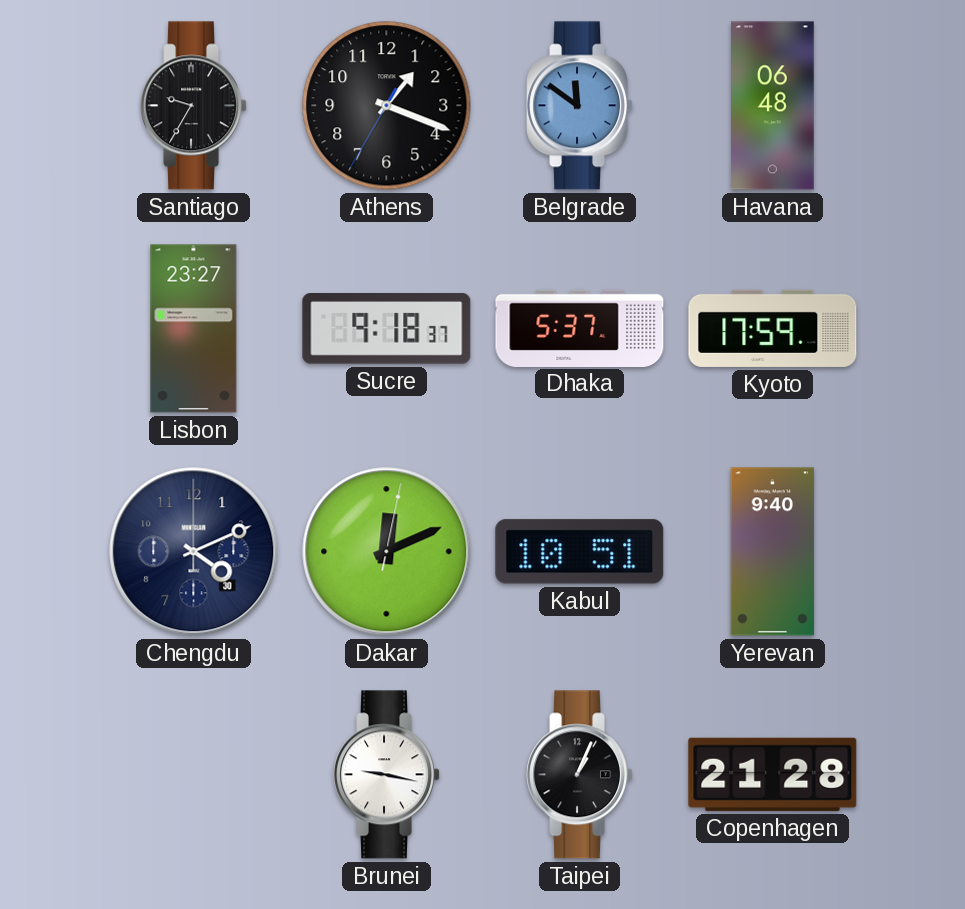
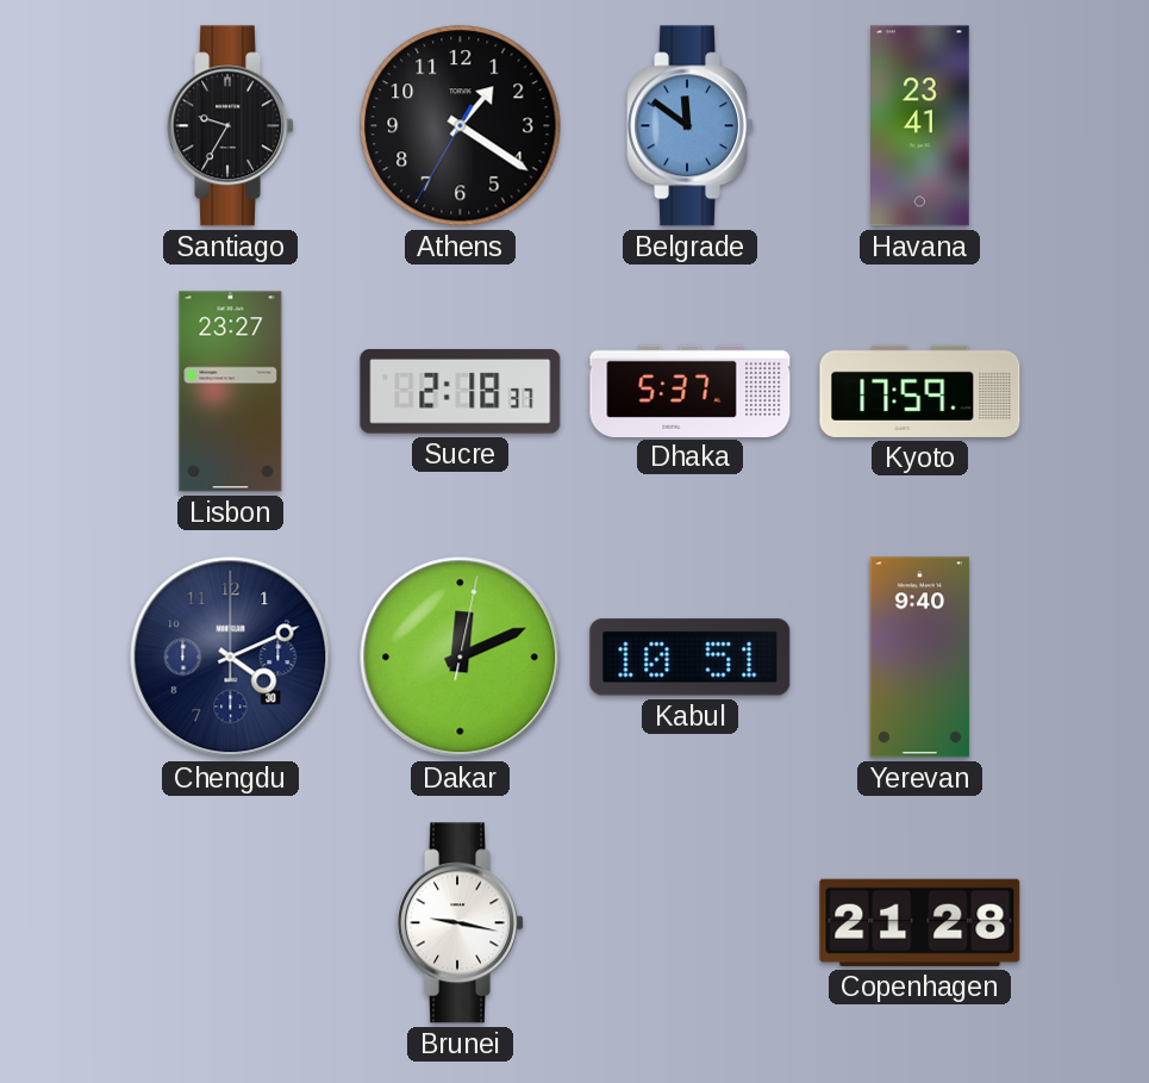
Athens: 1:18 -> 1:20 (461, 126)
Havana: 06:48 -> 23:41 (920, 126)
Sucre: 9:18 -> 2:18 (461, 392)
Taipei: 1:04 -> none (580, 775)
